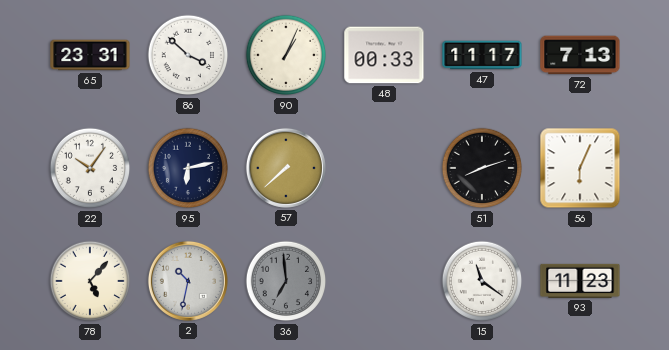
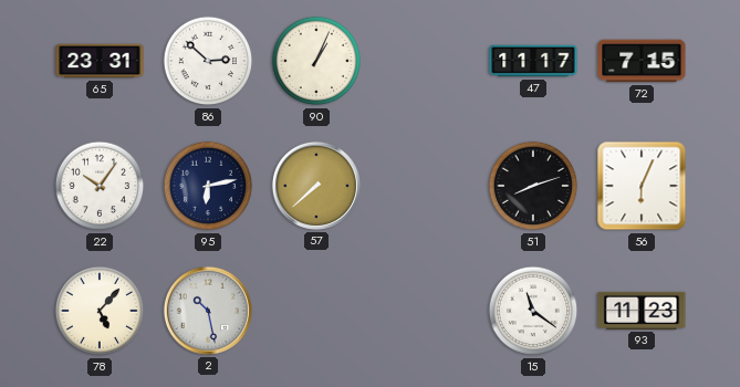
86: 3:52 -> 2:52 (208, 61)
48: 00:33 -> none (384, 55)
72: 7:13 -> 7:15 (642, 61)
2: 10:32 -> 10:28 (208, 311)
36: 6:59 -> none (286, 281)
